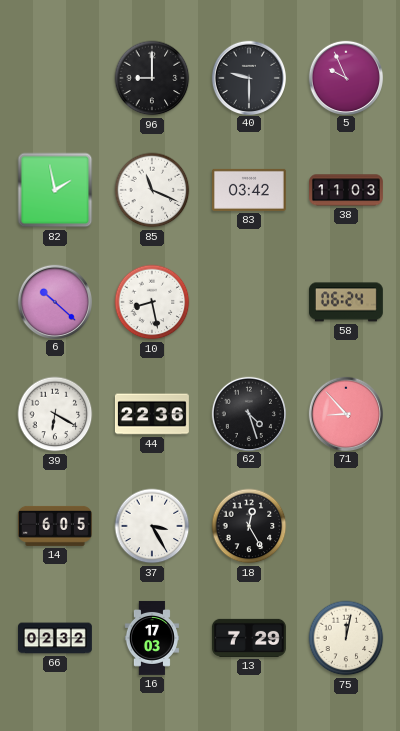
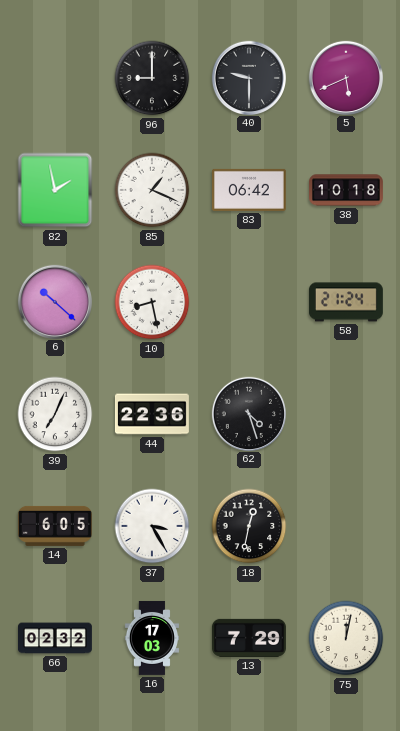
5: 9:56 -> 5:41 (345, 77)
85: 11:19 -> 1:19 (152, 190)
83: 03:42 -> 06:42 (249, 190)
38: 11:03 -> 10:18 (347, 190)
58: 06:24 -> 21:24 (346, 302)
39: 6:20 -> 7:04 (55, 414)
71: 8:53 -> none (345, 413)
18: 12:25 -> 12:32 (249, 526)
